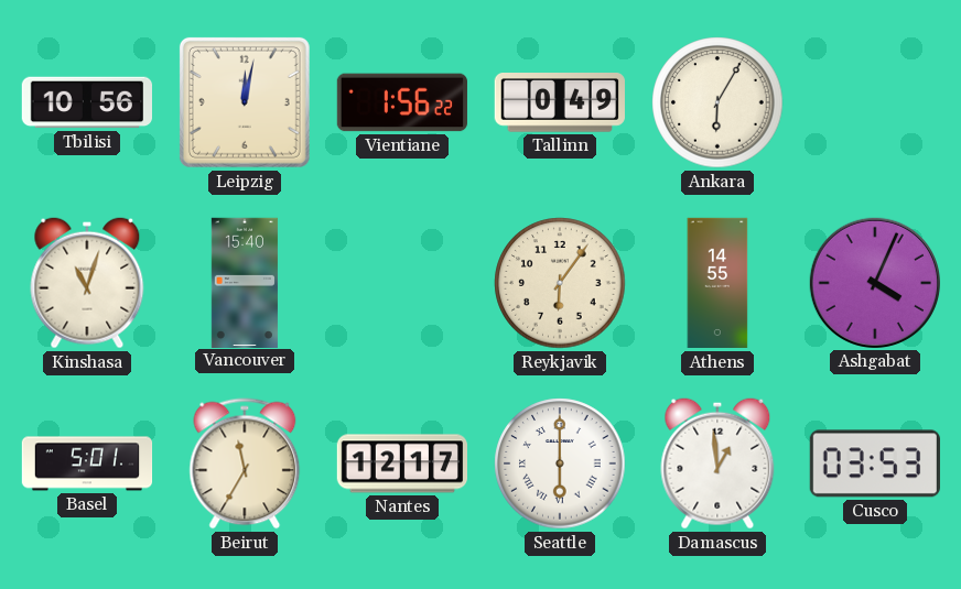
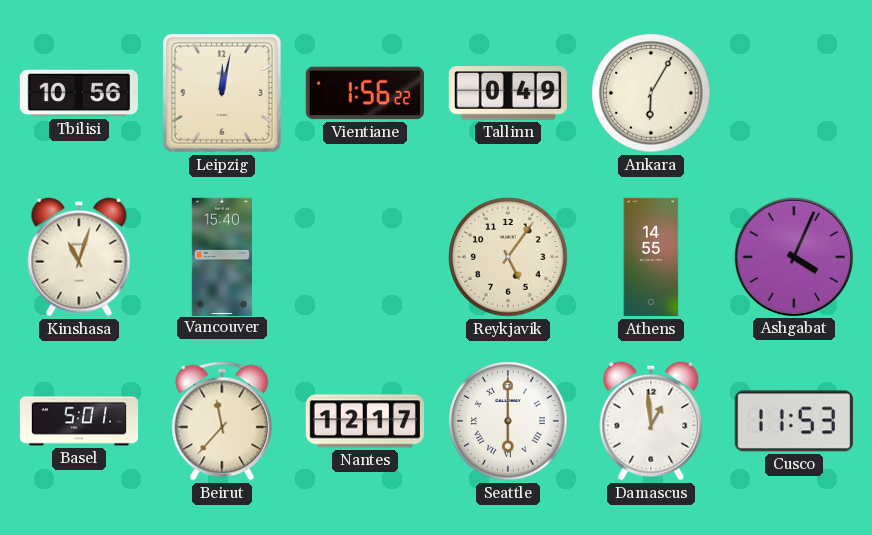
Reykjavik: 6:06 -> 5:06 (508, 257)
Beirut: 11:35 -> 11:37 (222, 421)
Cusco: 03:53 -> 11:53 (794, 421)
